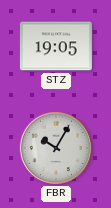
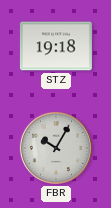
STZ: 19:05 -> 19:18 (56, 46)
